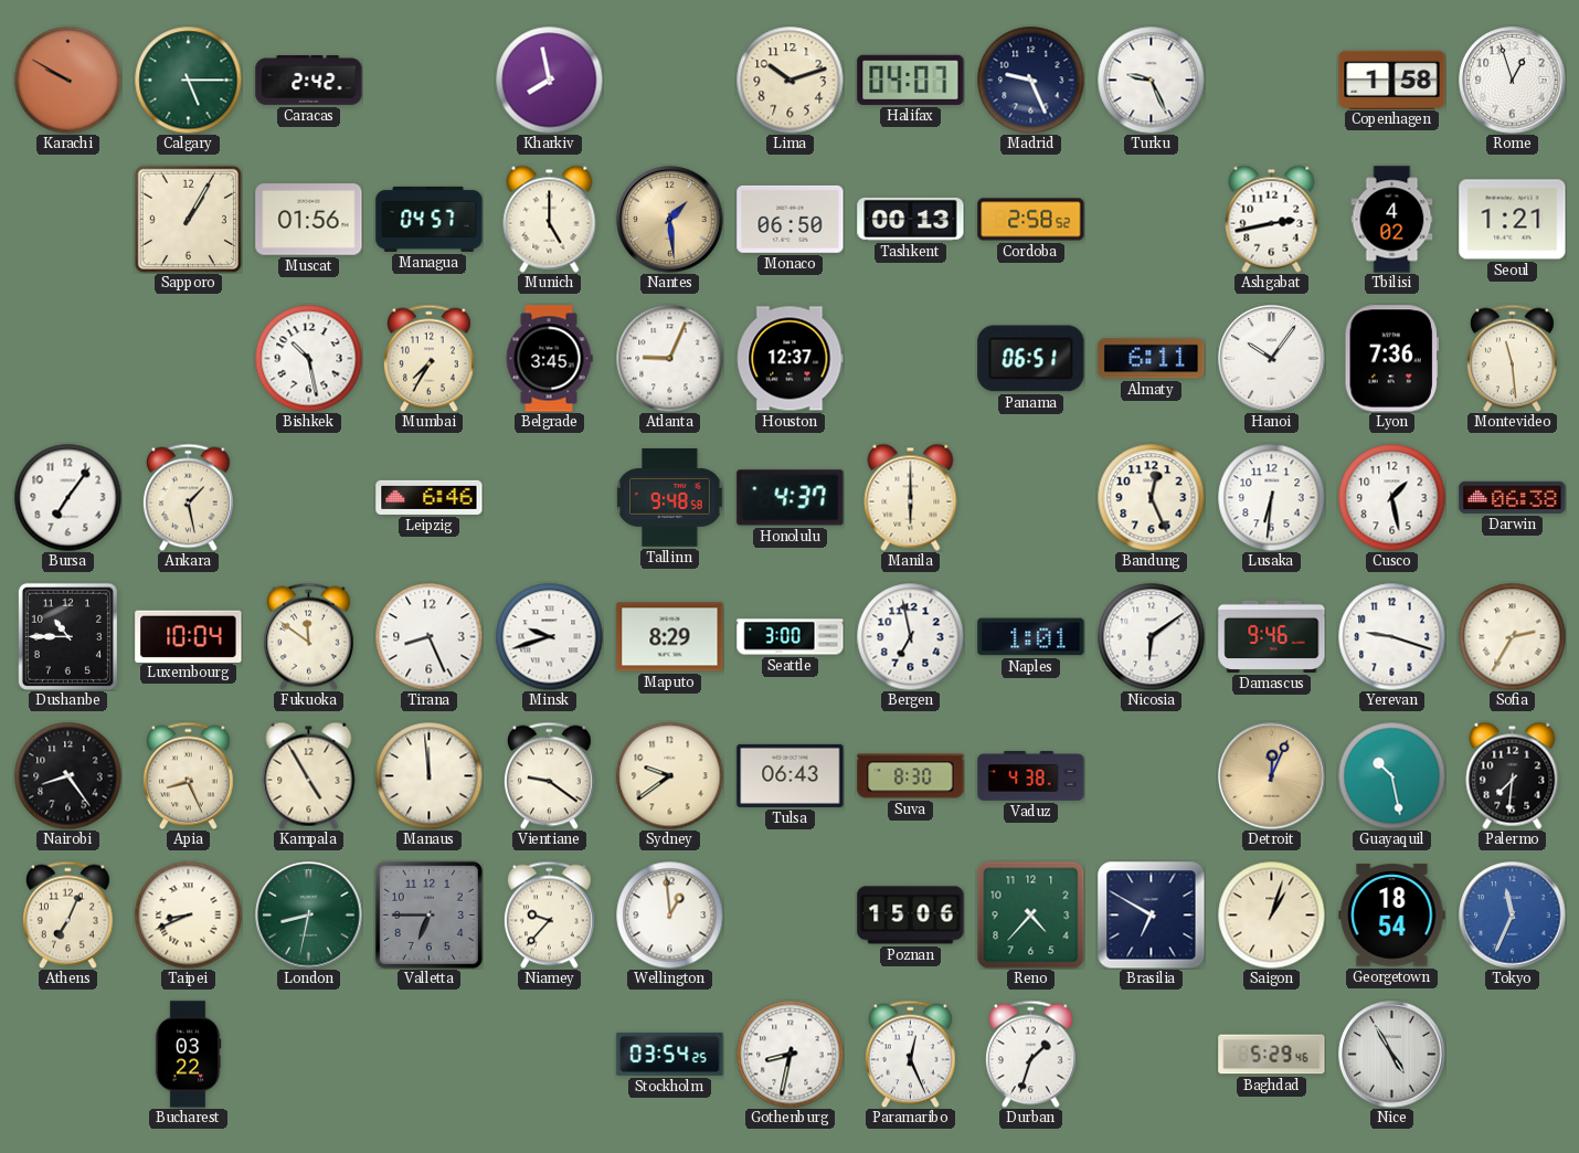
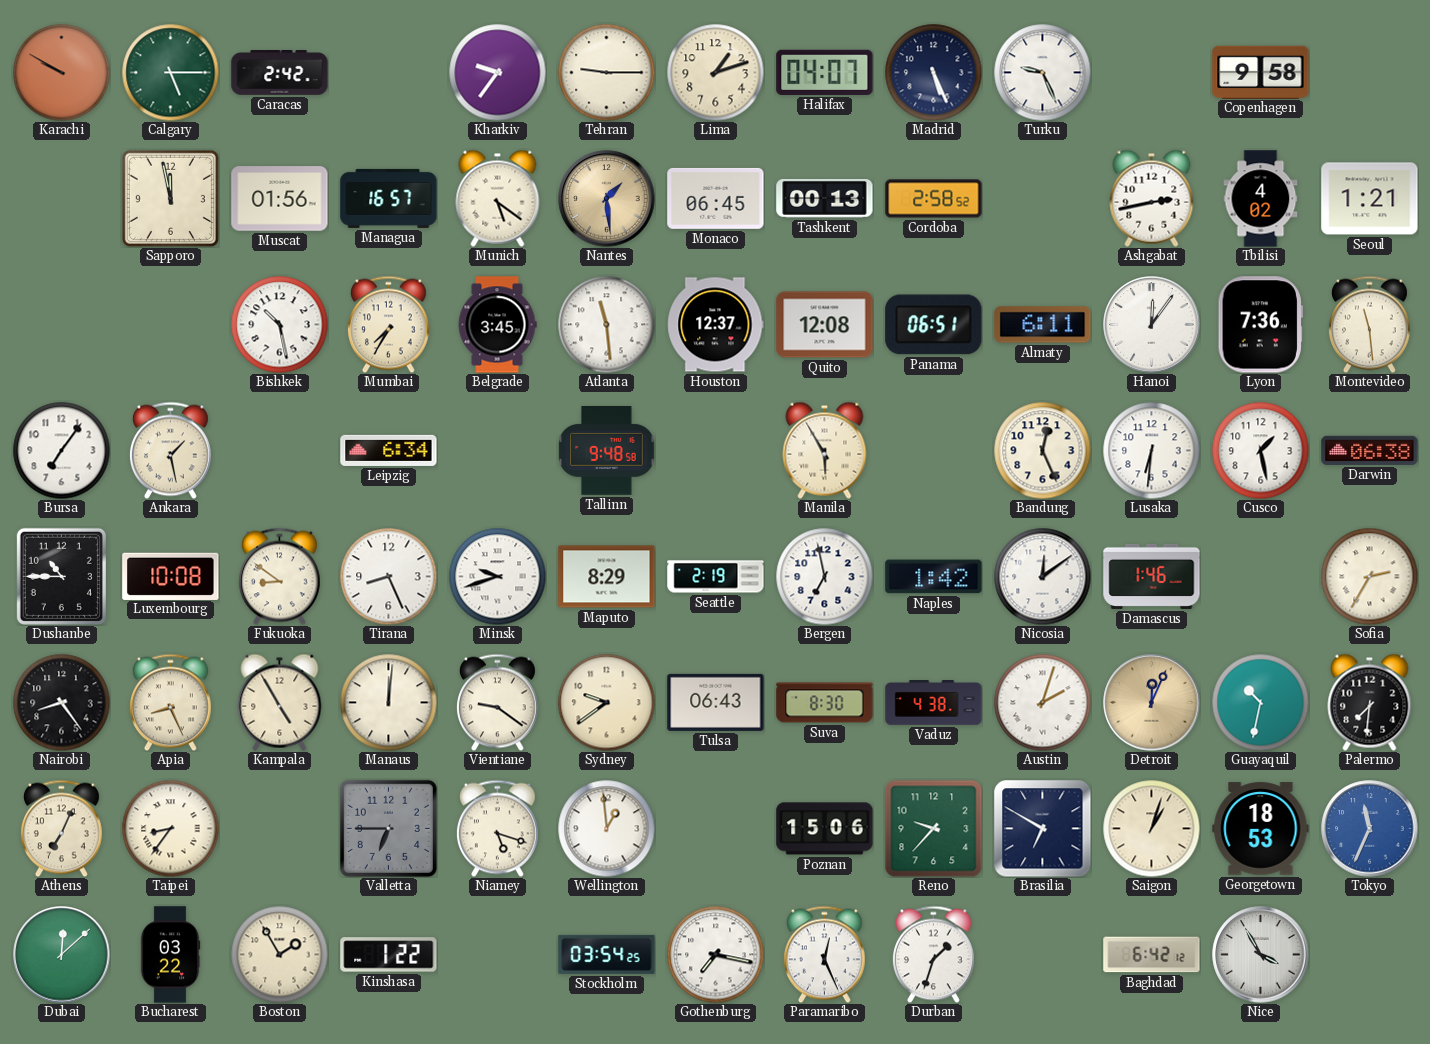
Kharkiv: 7:58 -> 9:36 (497, 72)
Tehran: none -> 9:15 (606, 72)
Lima: 10:12 -> 1:12 (715, 72)
Madrid: 9:26 -> 5:26 (933, 72)
Copenhagen: 1:58 -> 9:58 (1261, 72)
Rome: 12:57 -> none (1513, 81)
Sapporo: 1:05 -> 11:58 (170, 198)
Managua: 04:57 -> 16:57 (389, 198)
Munich: 5:00 -> 5:21 (498, 198)
Monaco: 06:50 -> 06:45 (716, 198)
Atlanta: 9:04 -> 11:29 (606, 324)
Quito: none -> 12:08 (825, 325)
Hanoi: 10:06 -> 12:06 (1152, 325)
Leipzig: 6:46 -> 6:34 (389, 450)
Honolulu: 4:37 -> none (791, 498)
Manila: 6:00 -> 5:55 (825, 450)
Luxembourg: 10:04 -> 10:08 (171, 576)
Fukuoka: 11:51 -> 8:51 (279, 576)
Seattle: 3:00 -> 2:19 (716, 577)
Naples: 1:01 -> 1:42 (934, 577)
Nicosia: 6:09 -> 12:09 (1042, 576)
Damascus: 9:46 -> 1:46 (1152, 576)
Yerevan: 9:18 -> none (1391, 636)
Manaus: 11:59 -> 12:01 (388, 702)
Austin: none -> 2:03 (1042, 702)
Guayaquil: 10:28 -> 10:32 (1260, 702)
Taipei: 8:41 -> 8:36 (170, 828)
London: 8:32 -> none (309, 916)
Niamey: 9:37 -> 5:18 (497, 828)
Reno: 4:37 -> 9:37 (933, 828)
Georgetown: 18:54 -> 18:53 (1261, 829)
Dubai: none -> 12:08 (62, 955)
Boston: none -> 1:55 (279, 954)
Kinshasa: none -> 1:22 (389, 955)
Gothenburg: 8:32 -> 7:17 (715, 954)
Baghdad: 5:29 -> 6:42 (1152, 955)
Nice: 4:55 -> 3:55 (1261, 955)
